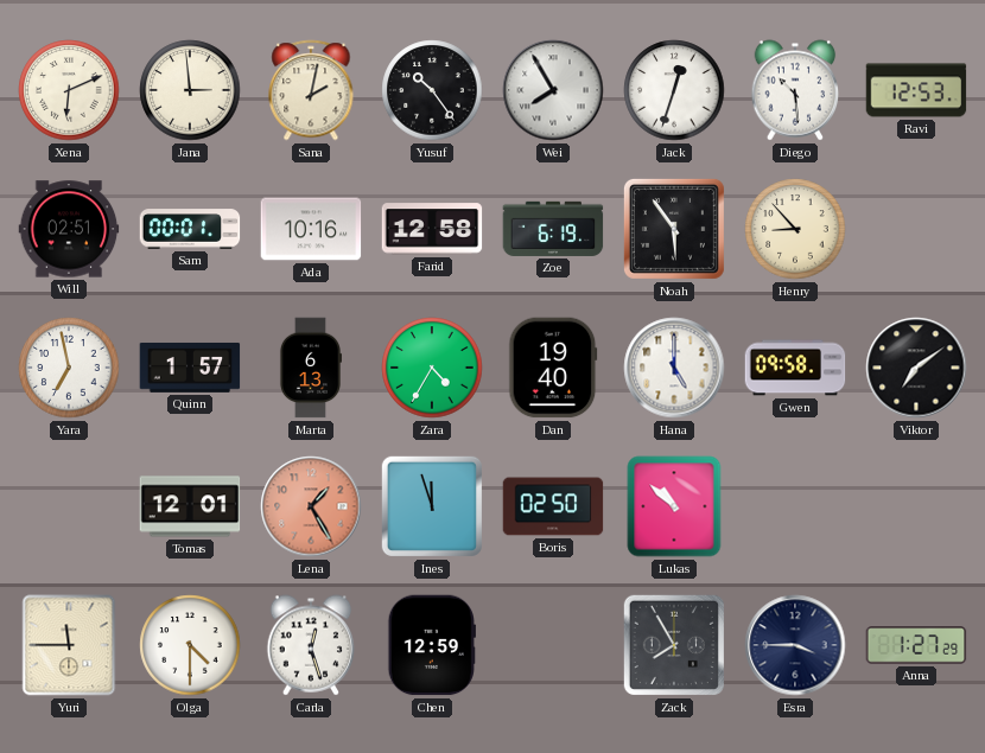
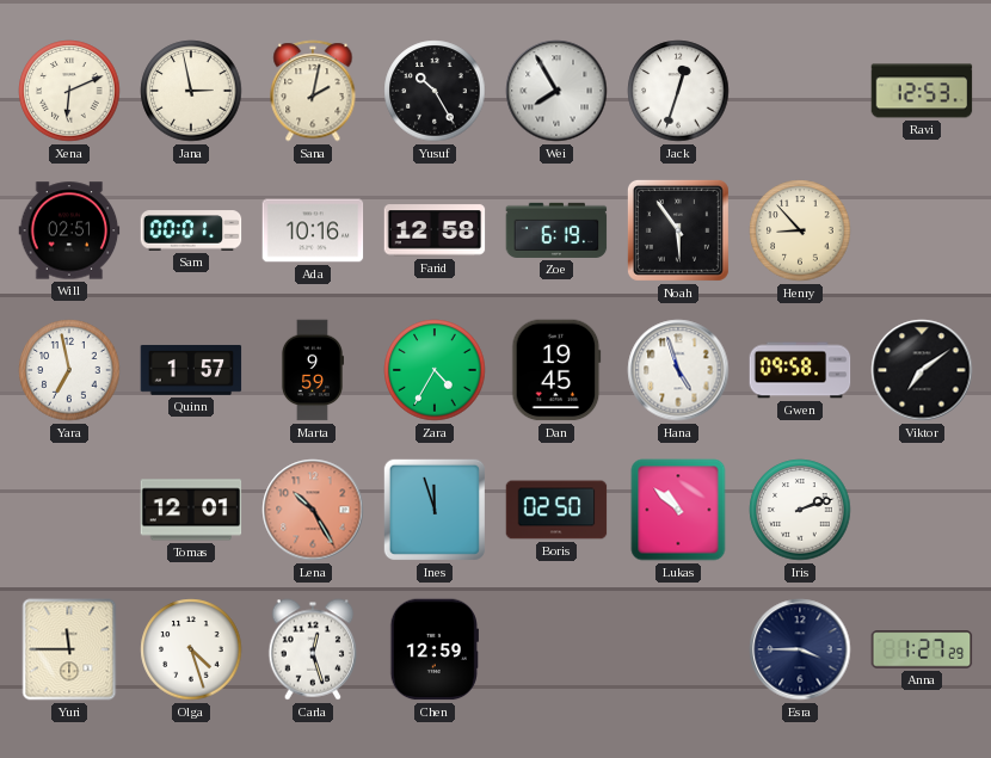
Jana: 2:59 -> 2:58 (191, 91)
Yusuf: 10:24 -> 10:25 (435, 91)
Diego: 10:29 -> none (795, 90)
Marta: 6:13 -> 9:59 (312, 370)
Dan: 19:40 -> 19:45 (556, 370)
Hana: 5:00 -> 4:57 (678, 370)
Lena: 1:25 -> 10:25 (313, 510)
Iris: none -> 2:12 (800, 510)
Olga: 4:30 -> 4:27 (191, 649)
Zack: 7:55 -> none (674, 645)
